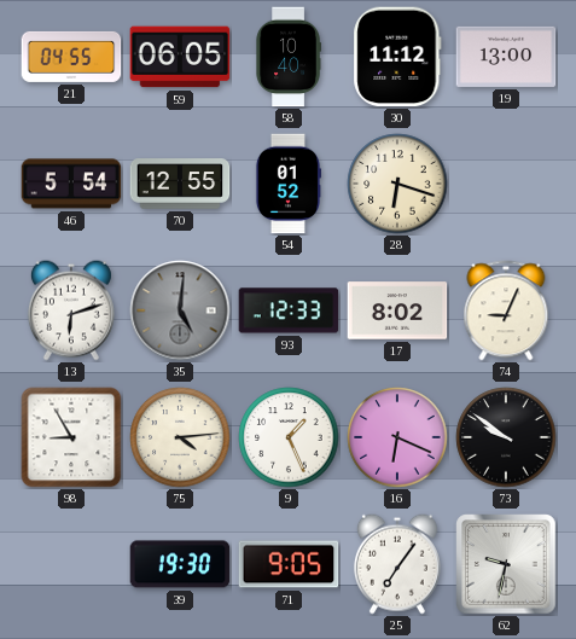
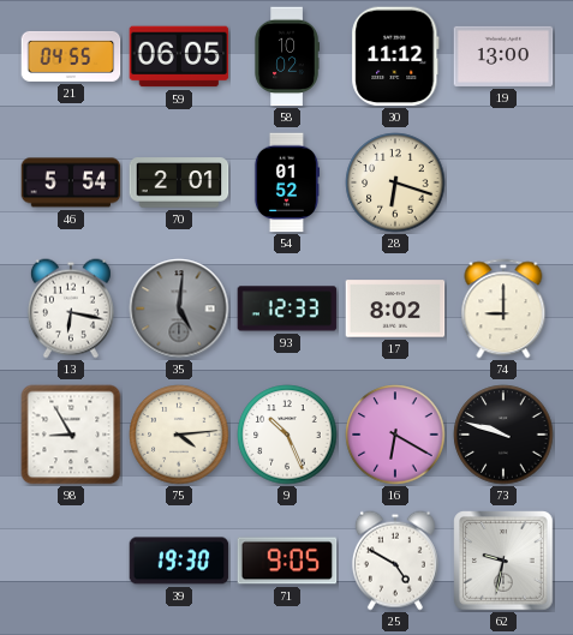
58: 10:40 -> 10:02 (287, 56)
70: 12:55 -> 2:01 (179, 182)
13: 6:12 -> 6:17 (71, 308)
74: 9:04 -> 9:00 (503, 308)
9: 1:26 -> 10:26 (287, 435)
16: 6:19 -> 6:20 (395, 435)
73: 9:51 -> 9:48 (503, 435)
25: 7:06 -> 4:50 (395, 561)
